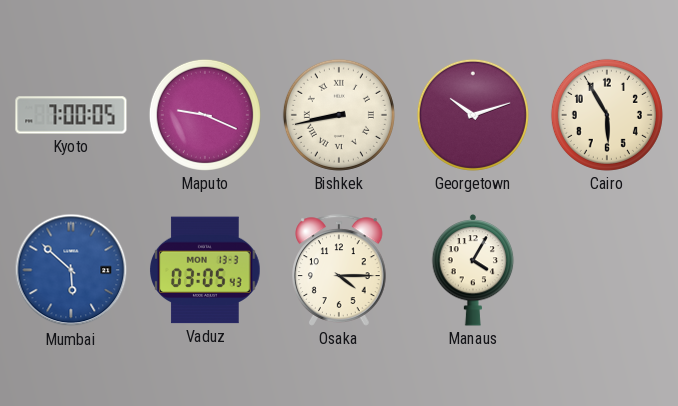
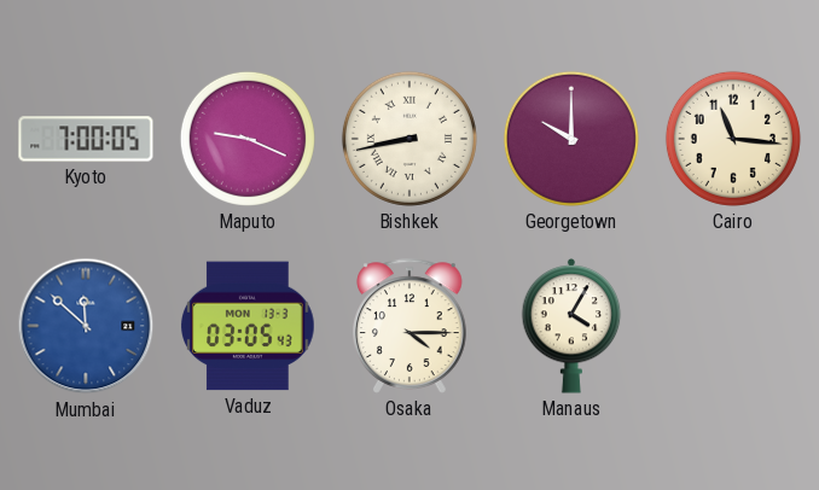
Georgetown: 10:12 -> 10:00 (571, 139)
Cairo: 5:55 -> 11:16 (733, 139)
Mumbai: 5:52 -> 11:52 (86, 326)
